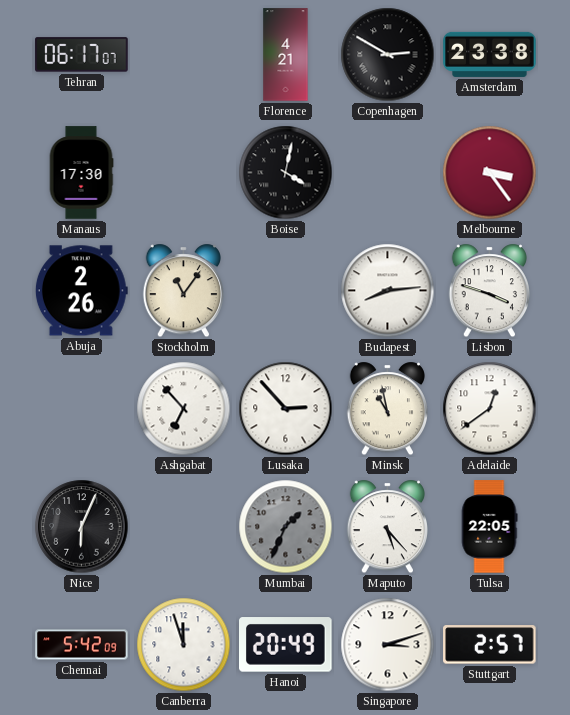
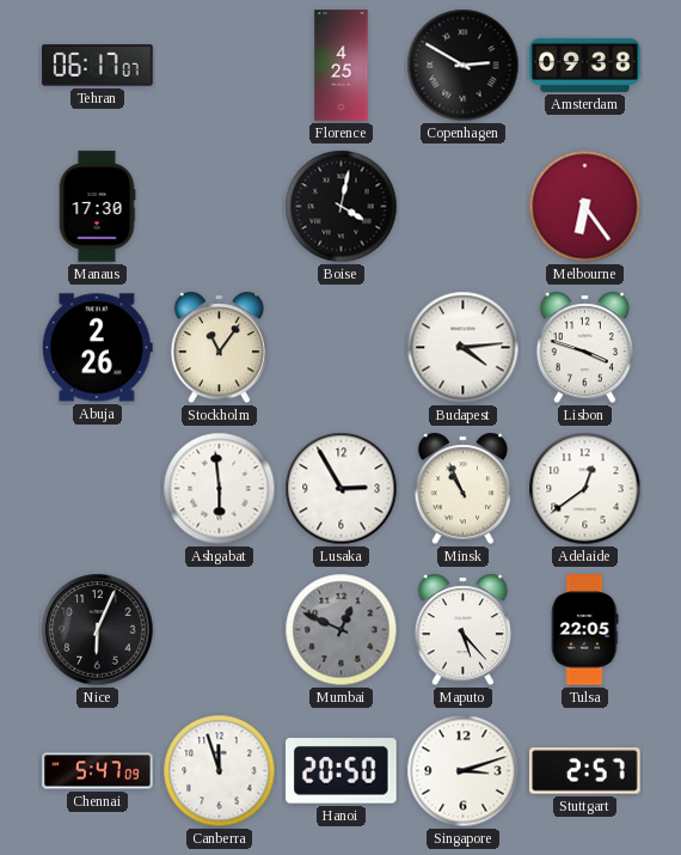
Florence: 4:21 -> 4:25 (342, 66)
Amsterdam: 23:38 -> 09:38 (585, 65)
Melbourne: 3:24 -> 6:24 (585, 207)
Budapest: 8:14 -> 4:14 (464, 348)
Ashgabat: 6:53 -> 5:59 (220, 489)
Lusaka: 2:53 -> 2:55 (342, 489)
Minsk: 10:58 -> 10:56 (462, 489)
Mumbai: 1:34 -> 12:49 (342, 630)
Chennai: 5:42 -> 5:47 (98, 771)
Hanoi: 20:49 -> 20:50 (342, 771)
